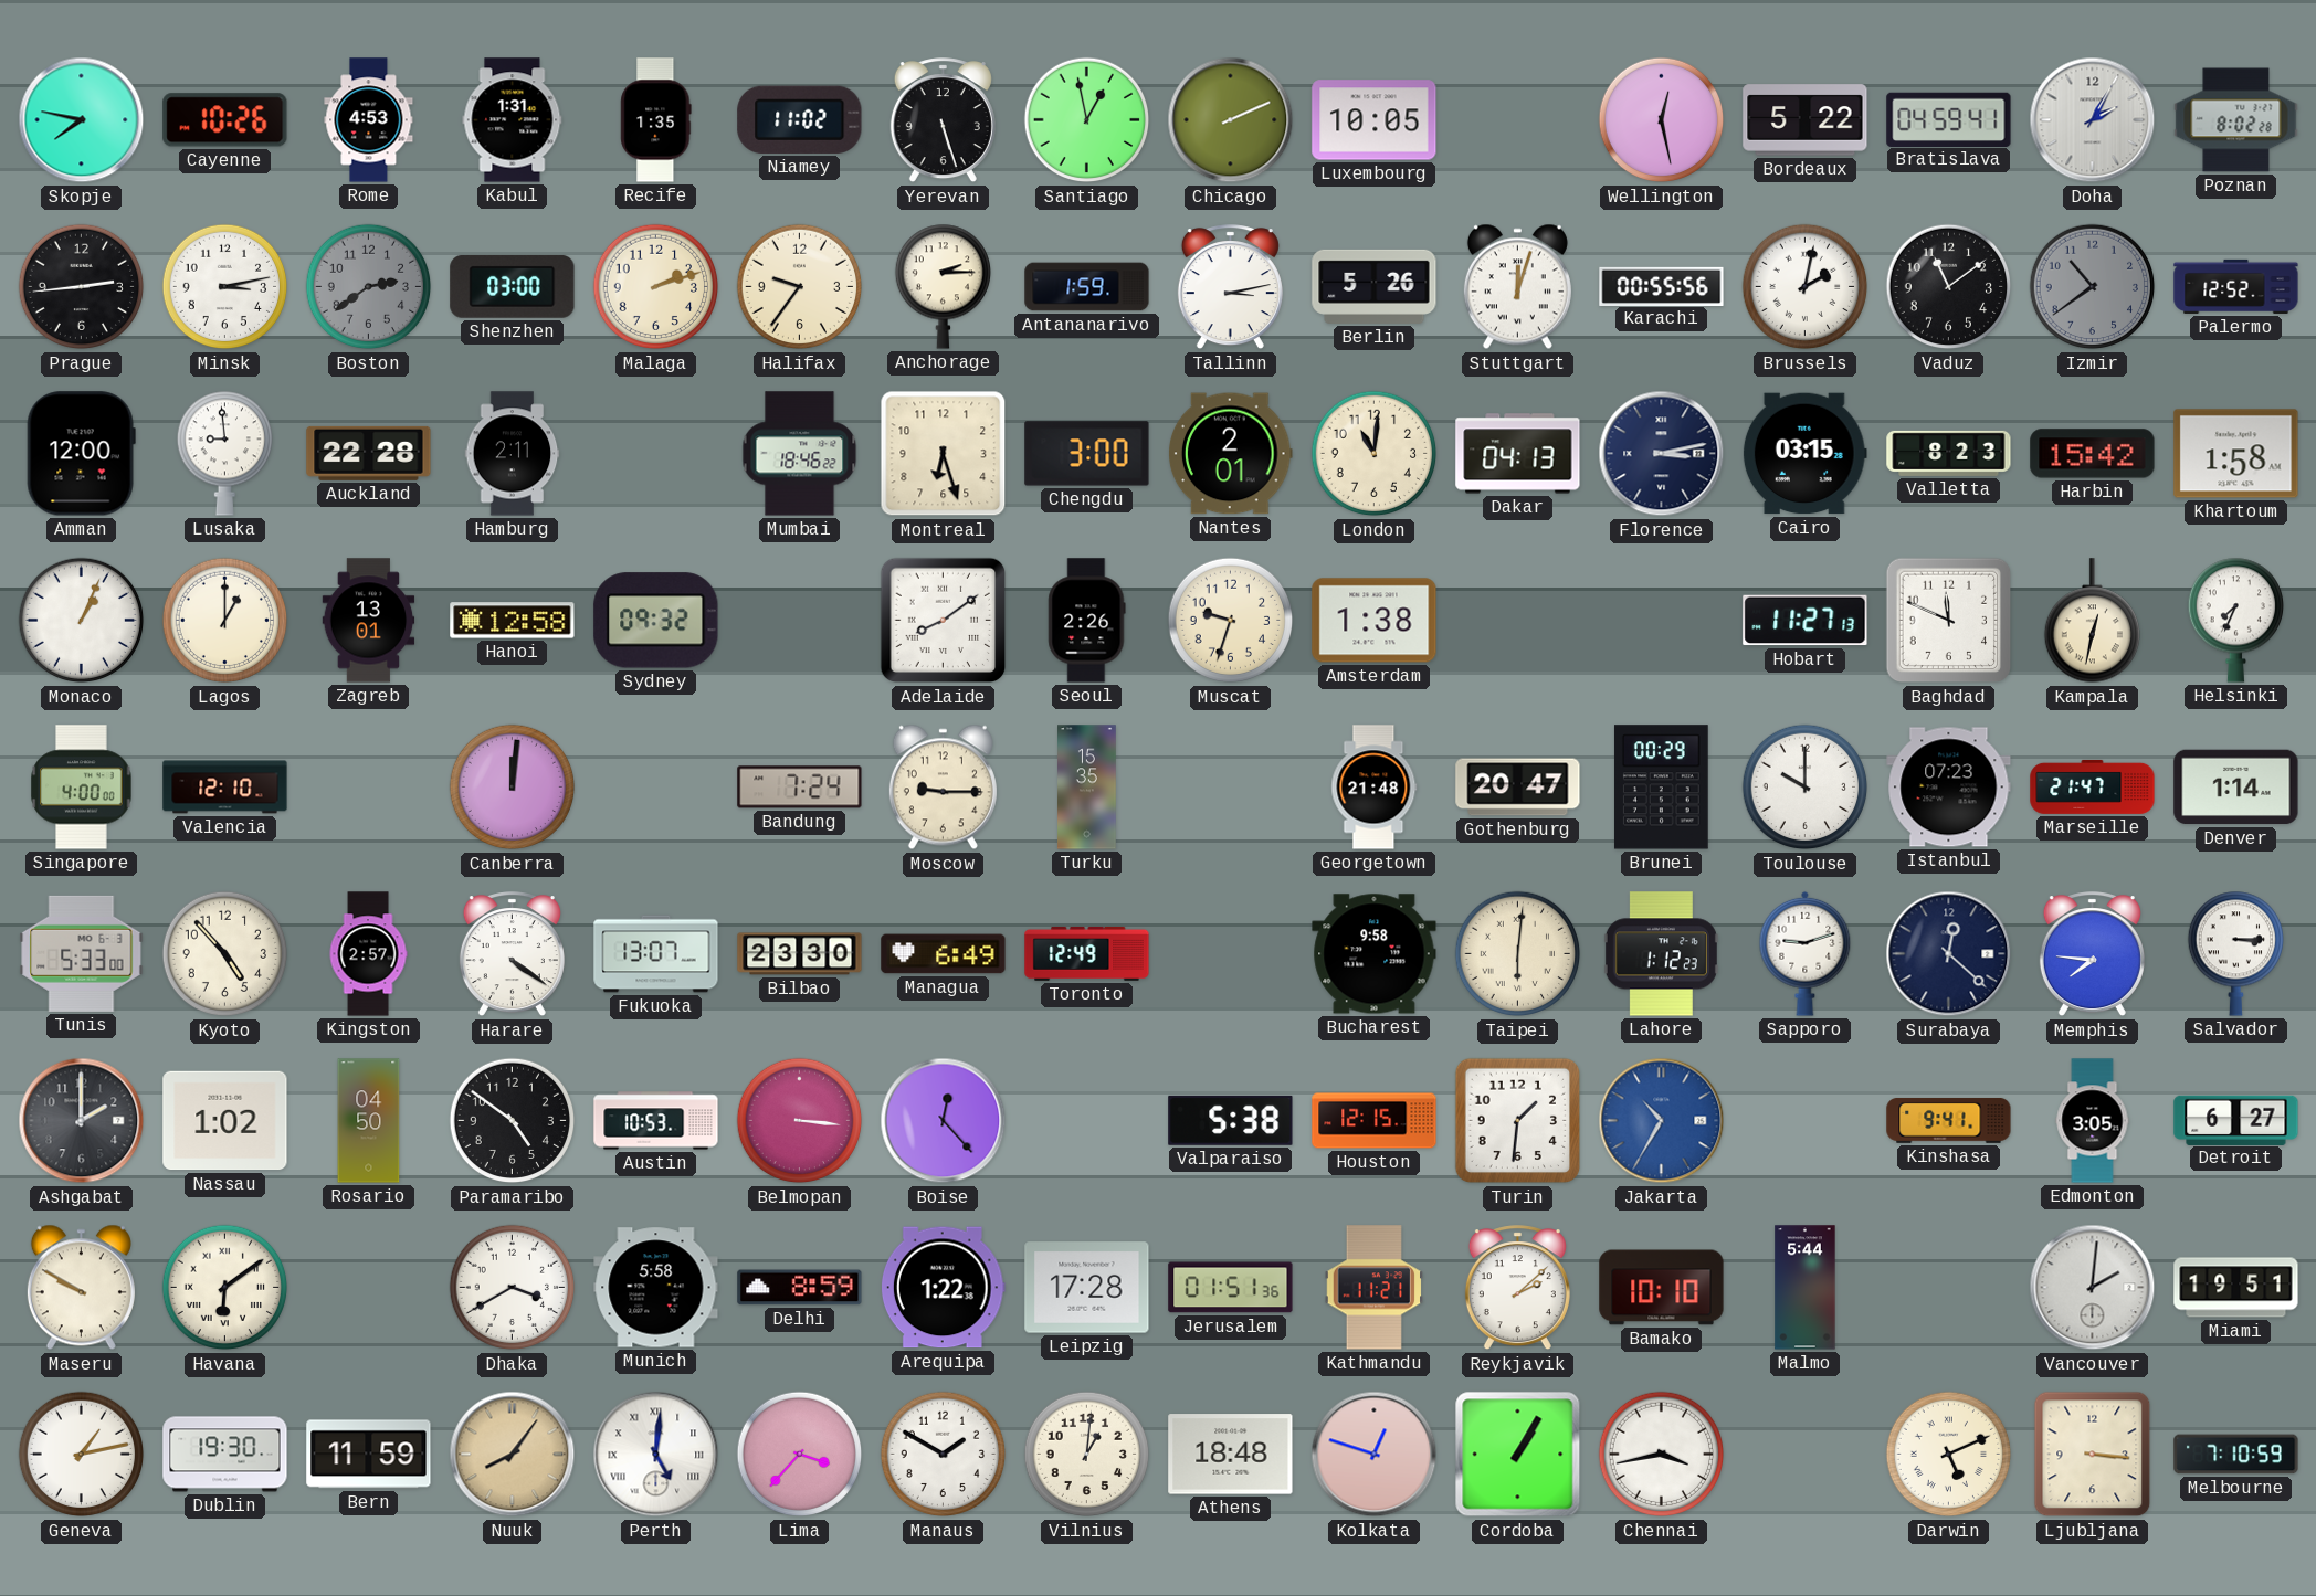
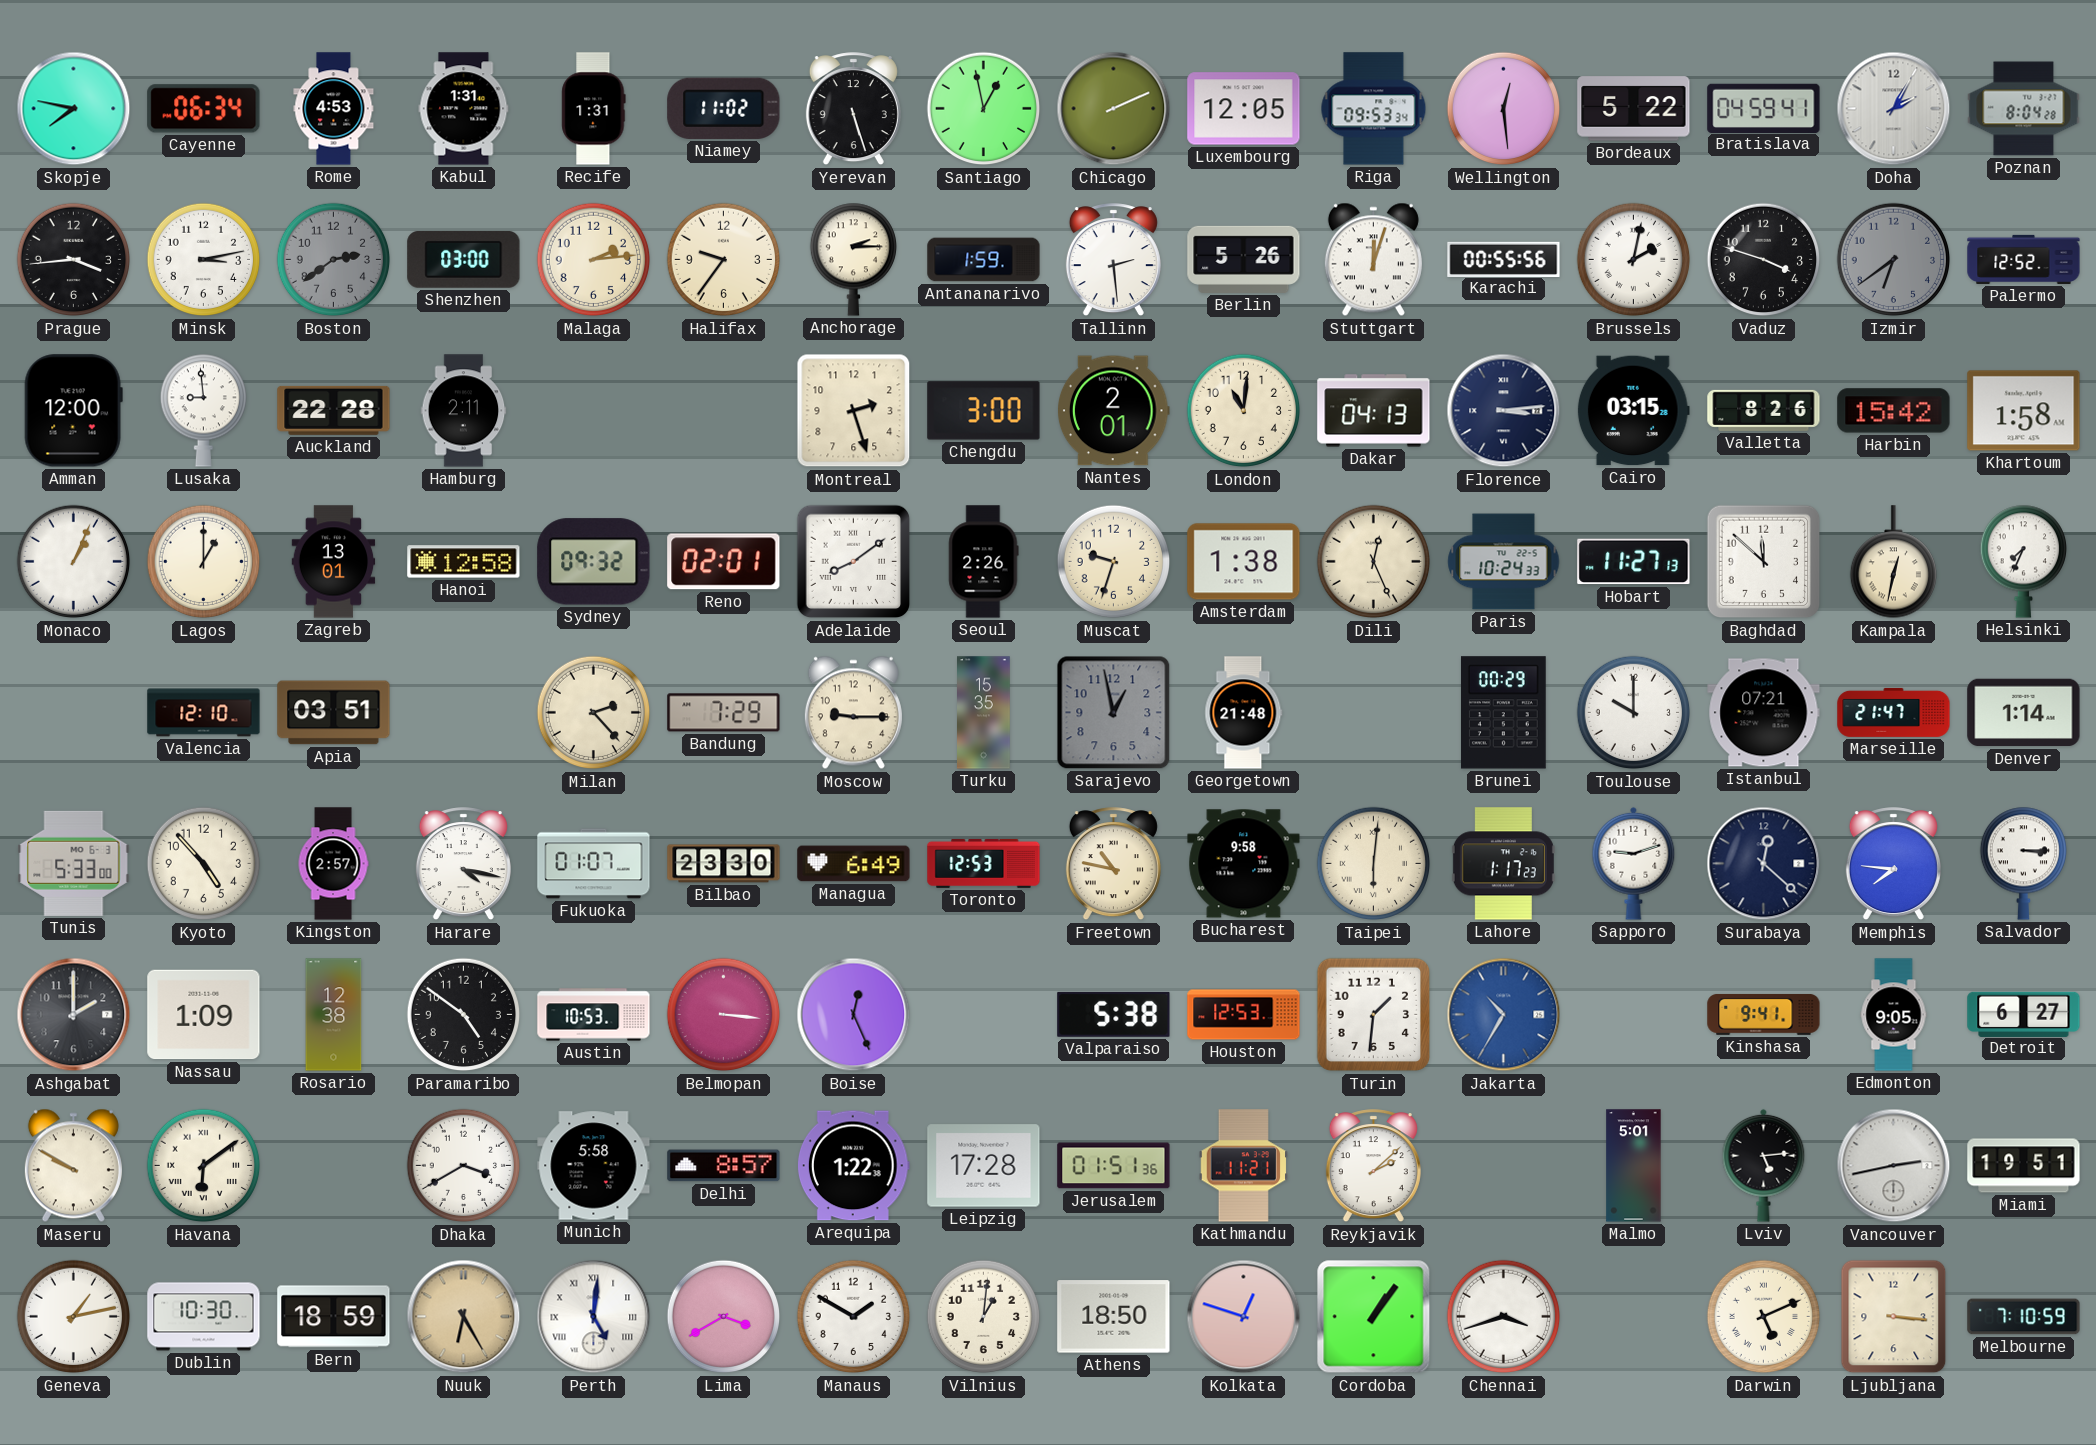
Cayenne: 10:26 -> 06:34 (204, 109)
Recife: 1:35 -> 1:31 (594, 109)
Luxembourg: 10:05 -> 12:05 (1244, 109)
Riga: none -> 09:53 (1374, 109)
Wellington: 12:28 -> 12:29 (1504, 109)
Poznan: 8:02 -> 8:04 (2024, 109)
Prague: 2:44 -> 3:44 (74, 260)
Malaga: 2:12 -> 2:14 (594, 260)
Tallinn: 3:13 -> 2:29 (1113, 260)
Vaduz: 11:09 -> 3:48 (1764, 260)
Izmir: 10:39 -> 6:39 (1894, 260)
Mumbai: 18:46 -> none (800, 454)
Montreal: 6:27 -> 2:27 (854, 411)
Florence: 3:13 -> 3:14 (1504, 411)
Valletta: 8:23 -> 8:26 (1764, 410)
Reno: none -> 02:01 (724, 562)
Dili: none -> 12:26 (1374, 562)
Paris: none -> 10:24 (1504, 562)
Baghdad: 11:49 -> 11:52 (1764, 562)
Singapore: 4:00 -> none (82, 788)
Apia: none -> 03:51 (334, 713)
Canberra: 12:01 -> none (513, 788)
Milan: none -> 2:23 (594, 713)
Bandung: 7:24 -> 7:29 (724, 713)
Sarajevo: none -> 12:58 (1114, 713)
Gothenburg: 20:47 -> none (1518, 788)
Istanbul: 07:23 -> 07:21 (1764, 713)
Harare: 4:21 -> 4:17 (463, 864)
Fukuoka: 13:07 -> 01:07 (594, 864)
Toronto: 12:49 -> 12:53 (984, 863)
Freetown: none -> 10:47 (1113, 864)
Lahore: 1:12 -> 1:17 (1503, 864)
Nassau: 1:02 -> 1:09 (204, 1015)
Rosario: 04:50 -> 12:38 (334, 1015)
Boise: 12:23 -> 12:26 (854, 1015)
Houston: 12:15 -> 12:53 (1244, 1015)
Edmonton: 3:05 -> 9:05 (1894, 1015)
Delhi: 8:59 -> 8:57 (724, 1166)
Bamako: 10:10 -> none (1662, 1288)
Malmo: 5:44 -> 5:01 (1634, 1166)
Lviv: none -> 5:14 (1764, 1165)
Vancouver: 2:01 -> 2:43 (1894, 1166)
Dublin: 19:30 -> 10:30 (204, 1317)
Bern: 11:59 -> 18:59 (334, 1317)
Nuuk: 8:06 -> 6:25 (464, 1317)
Lima: 3:37 -> 3:40 (724, 1317)
Athens: 18:48 -> 18:50 (1114, 1317)
Cordoba: 1:05 -> 1:06 (1374, 1317)
Chennai: 3:43 -> 3:42 (1504, 1317)
